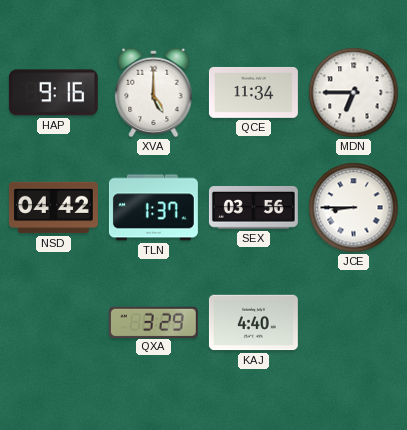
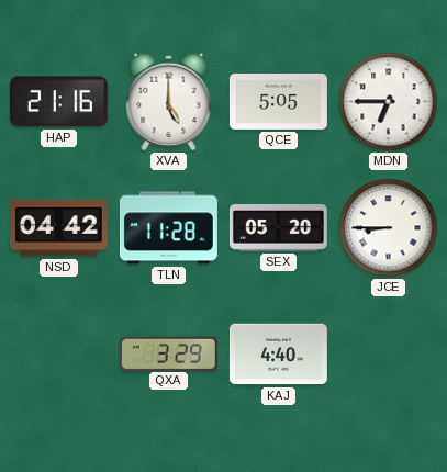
HAP: 9:16 -> 21:16 (58, 102)
QCE: 11:34 -> 5:05 (278, 101)
TLN: 1:37 -> 11:28 (168, 228)
SEX: 03:56 -> 05:20 (278, 228)
